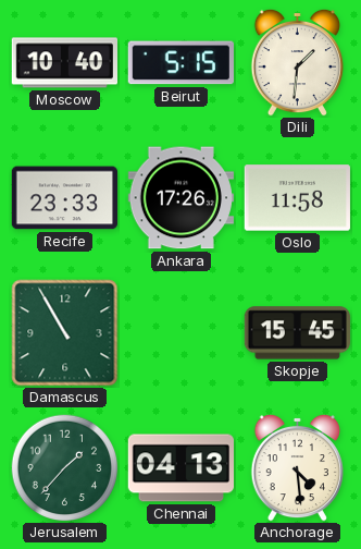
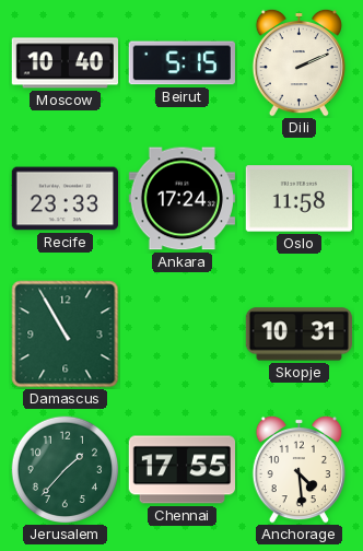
Dili: 1:31 -> 2:11 (298, 62)
Ankara: 17:26 -> 17:24 (181, 199)
Skopje: 15:45 -> 10:31 (298, 335)
Chennai: 04:13 -> 17:55 (181, 470)
